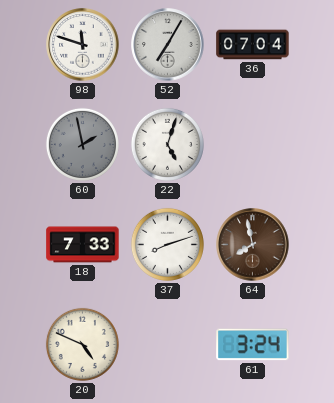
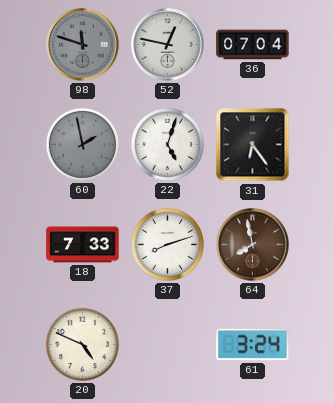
98 dial: white -> grey (83, 45)
52: 7:05 -> 12:47 (168, 45)
31: none -> 6:24 (253, 145)
